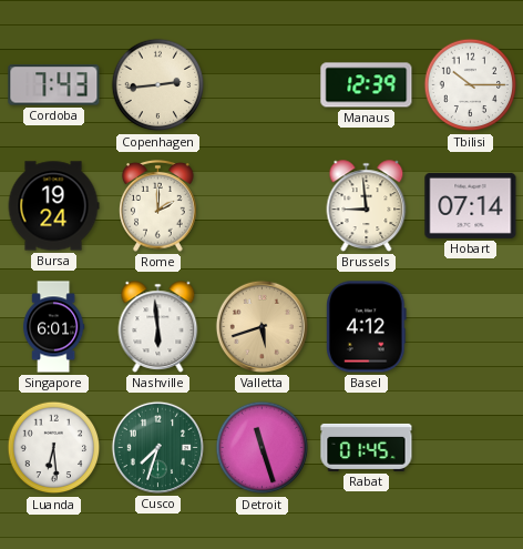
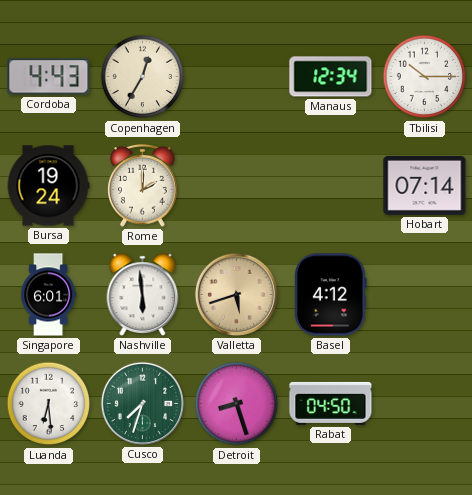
Cordoba: 7:43 -> 4:43 (49, 77)
Copenhagen: 2:44 -> 12:35 (143, 77)
Manaus: 12:39 -> 12:34 (331, 77)
Brussels: 8:59 -> none (367, 206)
Detroit: 11:27 -> 8:27 (237, 404)
Rabat: 01:45 -> 04:50 (331, 403)
